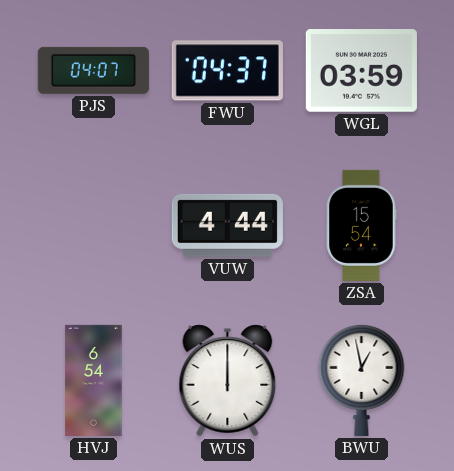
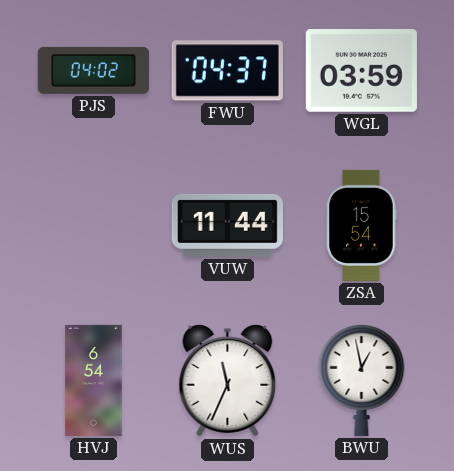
PJS: 04:07 -> 04:02 (93, 70)
VUW: 4:44 -> 11:44 (227, 225)
WUS: 12:00 -> 11:34 (228, 381)
